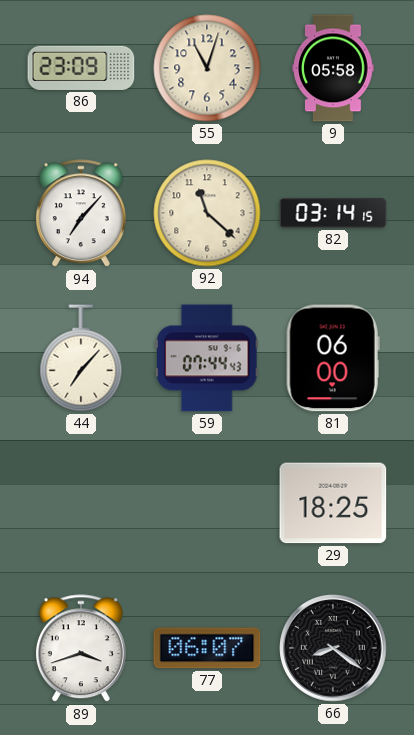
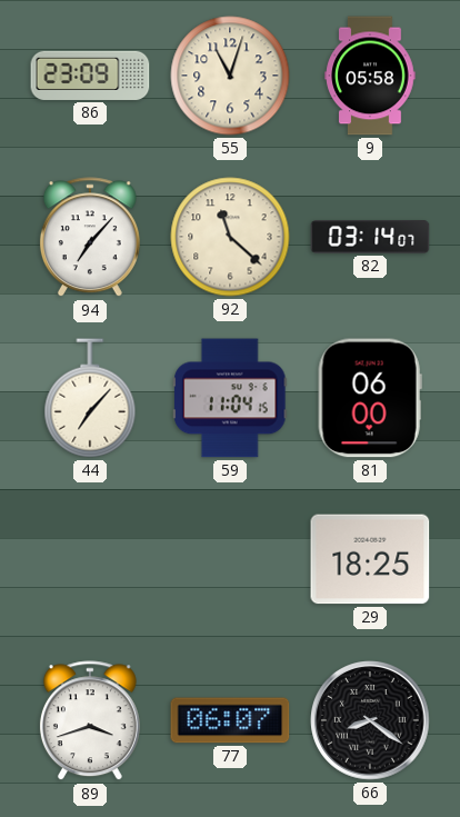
82: 03:14:15 -> 03:14:07 (370, 237)
59: 07:44 -> 11:04 (231, 398)
